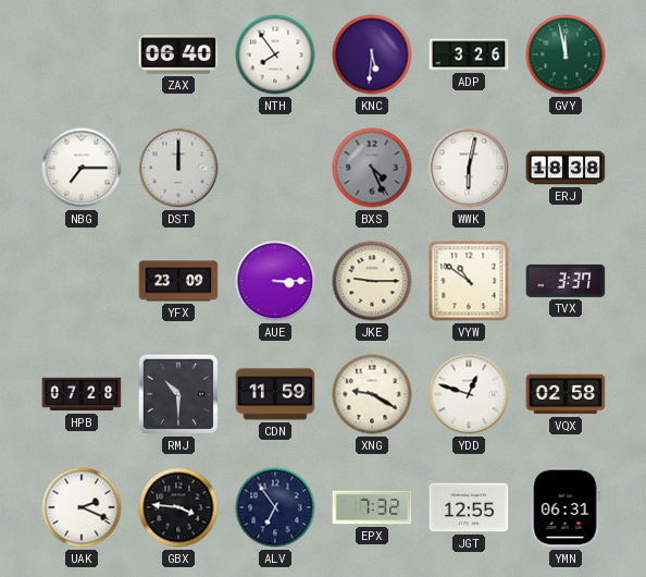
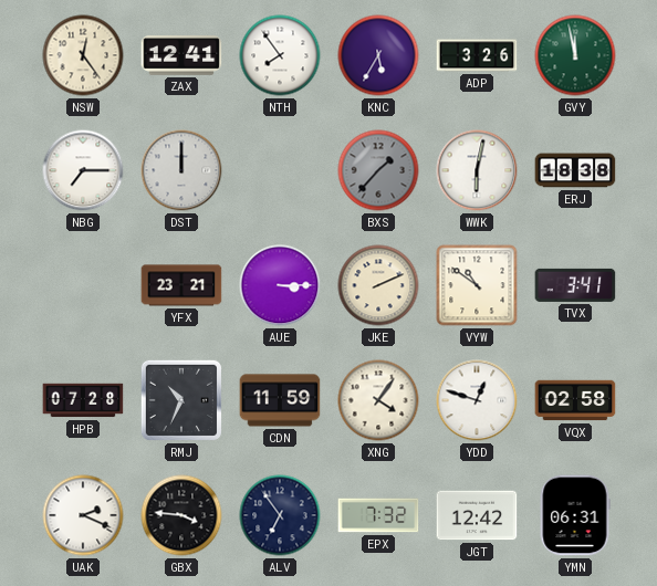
NSW: none -> 12:24 (83, 55)
ZAX: 06:40 -> 12:41 (181, 55)
KNC: 5:31 -> 5:35 (378, 55)
BXS: 4:26 -> 1:37 (378, 170)
YFX: 23:09 -> 23:21 (181, 285)
JKE: 9:15 -> 2:11 (378, 285)
TVX: 3:37 -> 3:41 (575, 285)
RMJ: 10:30 -> 10:34 (181, 400)
XNG: 9:20 -> 4:06 (378, 400)
JGT: 12:55 -> 12:42 (477, 515)
